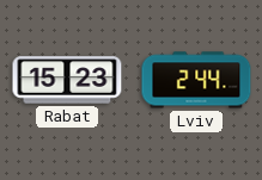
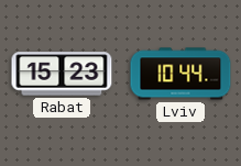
Lviv: 2:44 -> 10:44 (180, 74)
